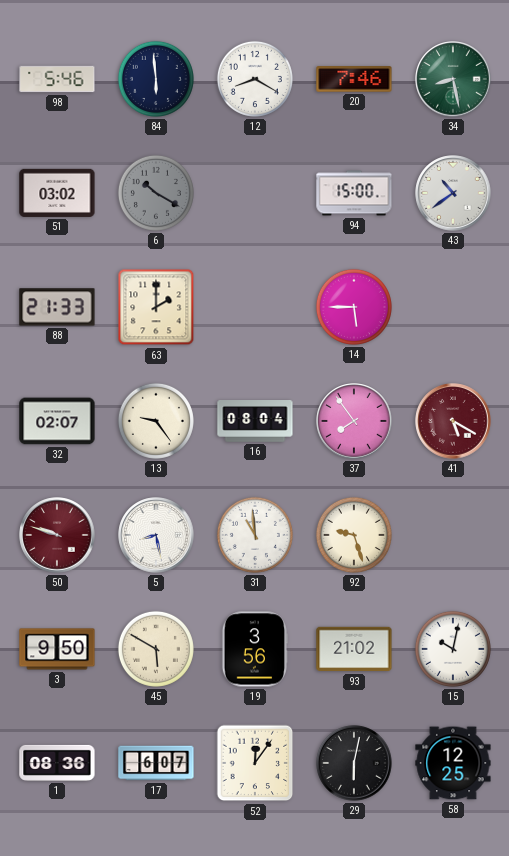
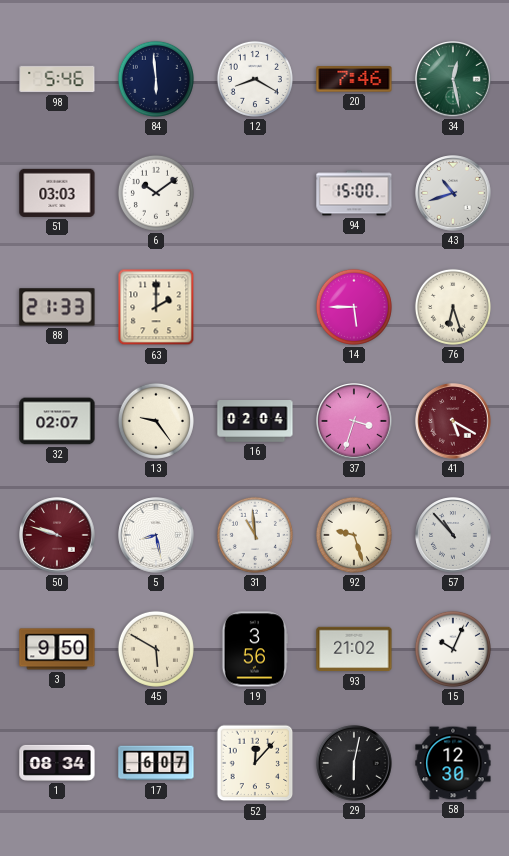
34: 8:28 -> 12:28 (453, 79)
51: 03:02 -> 03:03 (57, 193)
6: 10:20 -> 10:09 (156, 193)
6 dial: grey -> white (156, 193)
43: 10:39 -> 10:42 (453, 193)
76: none -> 6:27 (453, 307)
16: 08:04 -> 02:04 (255, 421)
37: 7:54 -> 3:33 (354, 421)
57: none -> 10:53 (453, 535)
15: 10:02 -> 10:04 (453, 649)
1: 08:36 -> 08:34 (57, 763)
52: 12:06 -> 12:07 (255, 763)
58: 12:25 -> 12:30 (453, 763)
